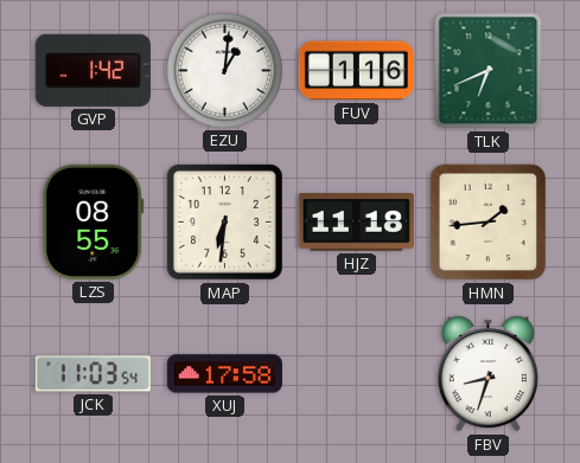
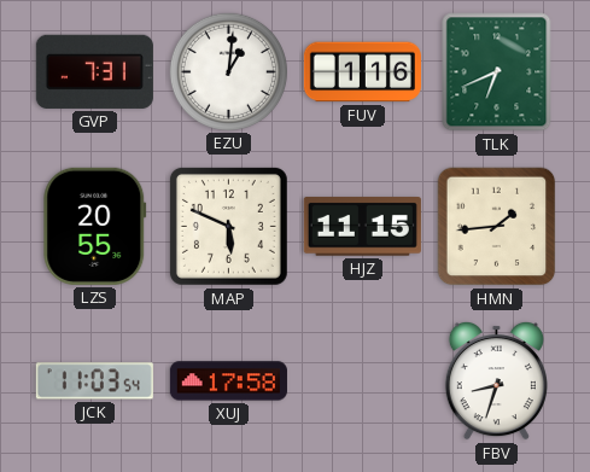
GVP: 1:42 -> 7:31 (94, 71)
LZS: 08:55 -> 20:55 (95, 226)
MAP: 6:31 -> 5:49 (228, 226)
HJZ: 11:18 -> 11:15 (362, 227)
